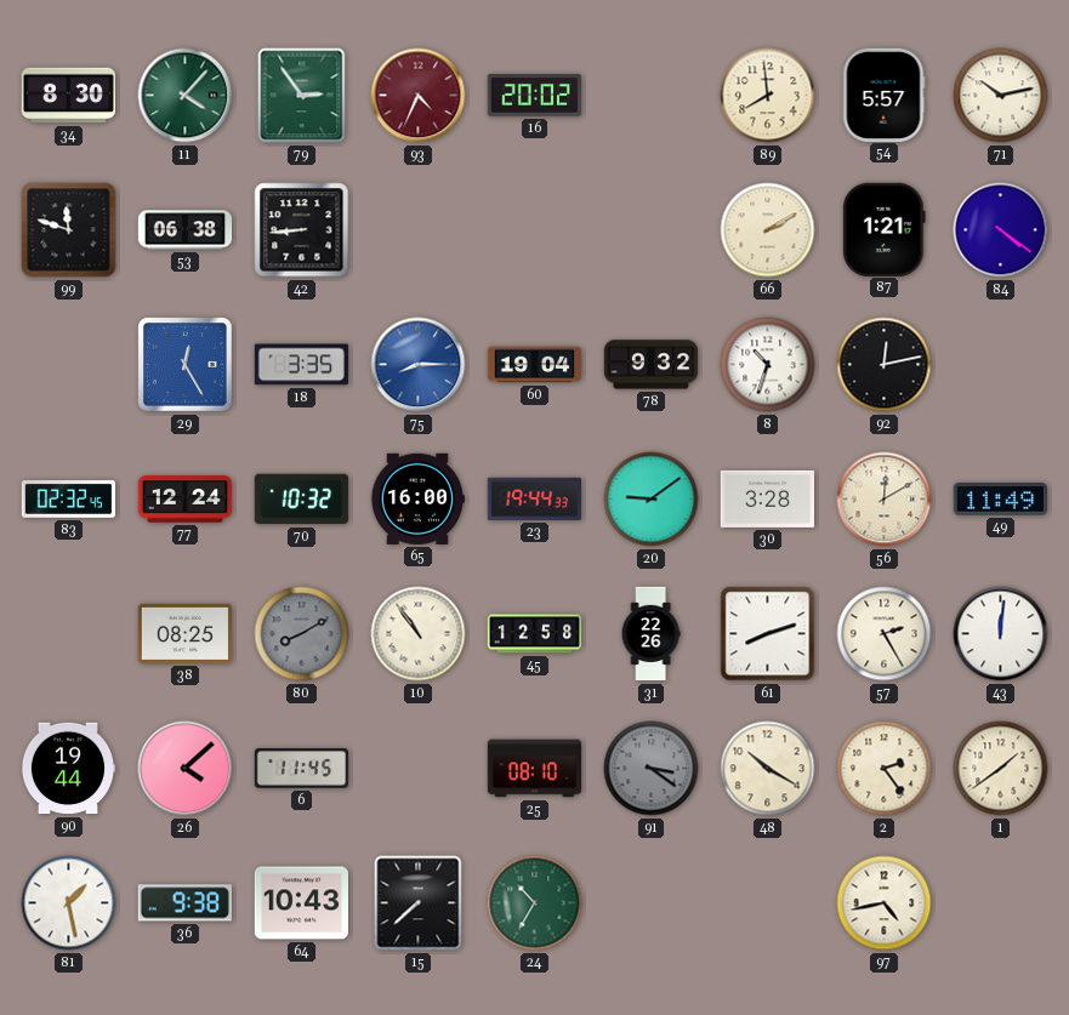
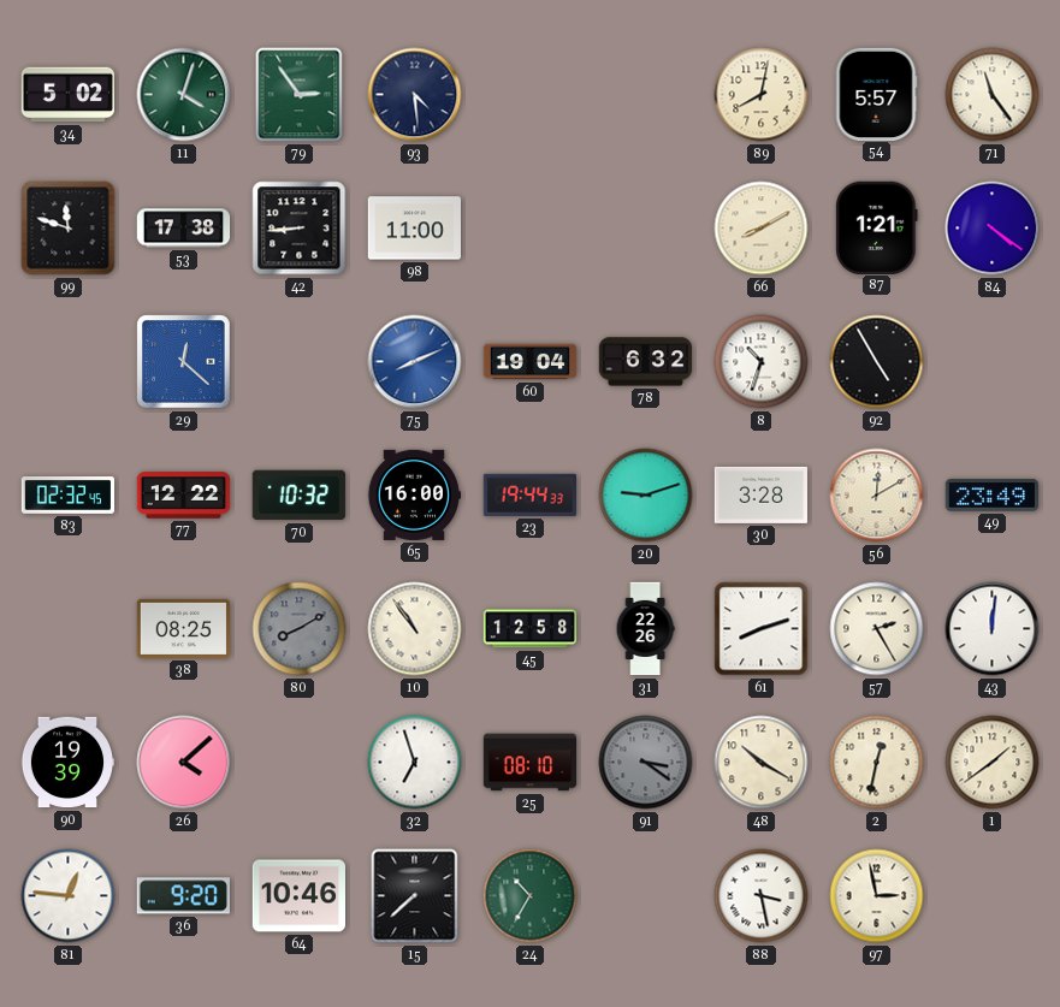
34: 8:30 -> 5:02 (67, 95)
11: 4:07 -> 4:03 (184, 95)
93: 4:34 -> 4:29 (415, 95)
93 dial: burgundy -> navy (415, 95)
16: 20:02 -> none (534, 96)
89: 7:59 -> 8:02 (762, 95)
71: 10:13 -> 11:24 (993, 95)
53: 06:38 -> 17:38 (184, 229)
98: none -> 11:00 (414, 229)
66: 2:10 -> 8:10 (762, 229)
29: 12:25 -> 12:22 (184, 362)
18: 3:35 -> none (301, 365)
75: 8:15 -> 8:11 (415, 362)
78: 9:32 -> 6:32 (646, 362)
92: 12:13 -> 4:55 (877, 362)
77: 12:24 -> 12:22 (184, 496)
20: 9:09 -> 9:12 (646, 496)
49: 11:49 -> 23:49 (991, 496)
90: 19:44 -> 19:39 (67, 763)
6: 11:45 -> none (302, 769)
32: none -> 6:57 (415, 763)
2: 2:24 -> 12:32 (877, 763)
81: 1:28 -> 12:46 (69, 896)
36: 9:38 -> 9:20 (183, 896)
64: 10:43 -> 10:46 (298, 896)
88: none -> 3:28 (762, 896)
97: 4:43 -> 2:58 (877, 896)
